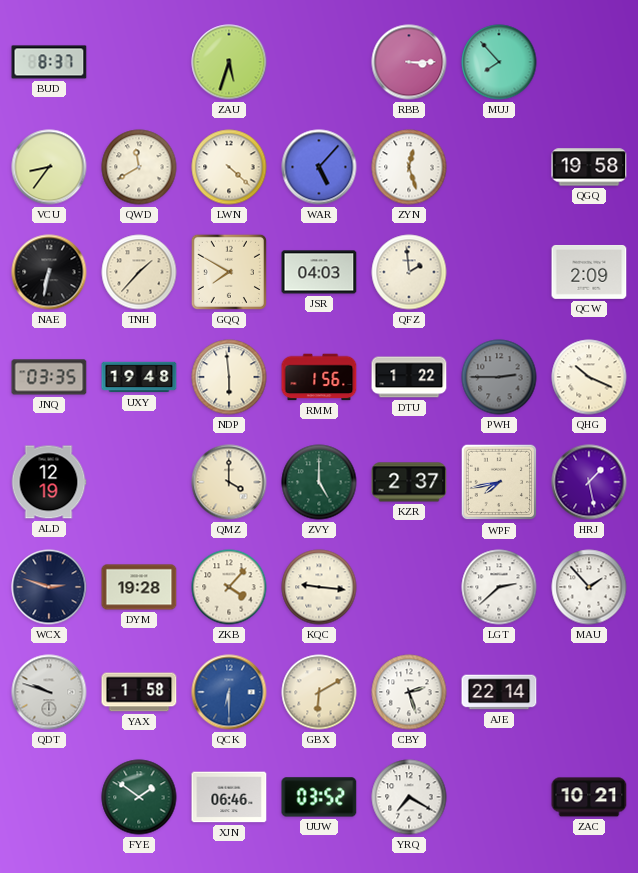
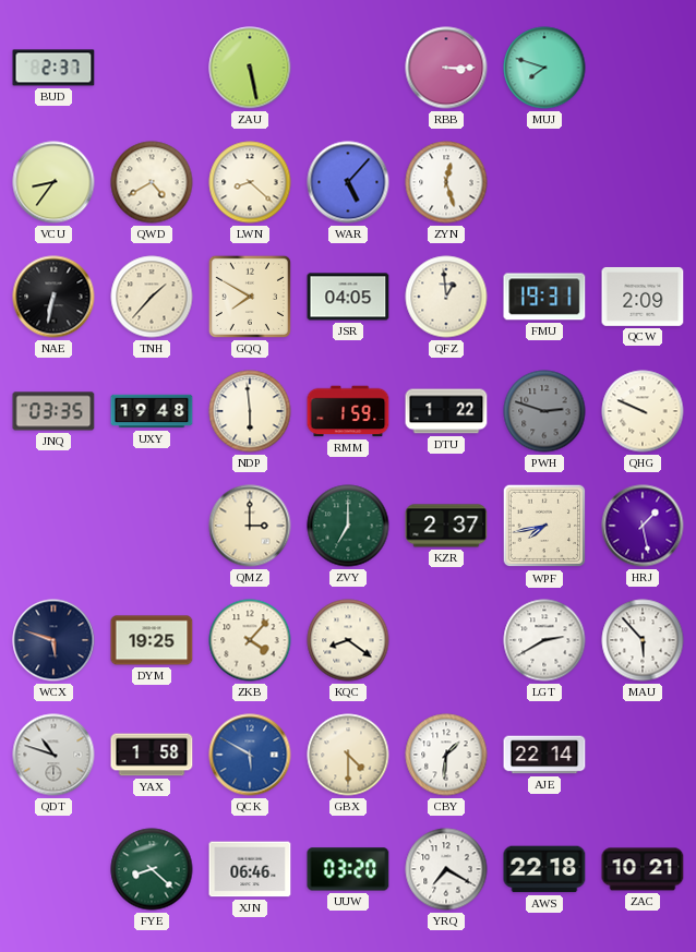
BUD: 8:37 -> 2:37 (53, 68)
ZAU: 5:33 -> 5:28 (250, 68)
MUJ: 7:53 -> 7:48 (544, 68)
QWD: 11:40 -> 4:40 (152, 182)
LWN: 4:22 -> 8:22 (250, 182)
QGQ: 19:58 -> none (589, 167)
JSR: 04:03 -> 04:05 (348, 297)
QFZ: 1:59 -> 12:59 (446, 297)
FMU: none -> 19:31 (544, 297)
RMM: 1:56 -> 1:59 (348, 411)
PWH: 2:45 -> 2:48 (544, 411)
QHG: 10:19 -> 9:49 (643, 411)
ALD: 12:19 -> none (49, 482)
QMZ: 4:00 -> 3:00 (250, 526)
ZVY: 5:00 -> 7:00 (348, 526)
WCX: 2:48 -> 5:48 (53, 640)
DYM: 19:28 -> 19:25 (152, 640)
KQC: 9:16 -> 8:21 (348, 640)
LGT: 2:38 -> 2:40 (544, 640)
MAU: 1:53 -> 5:53 (643, 640)
QDT: 9:48 -> 10:48 (53, 755)
QCK: 6:30 -> 5:50 (250, 755)
GBX: 6:10 -> 4:30 (348, 755)
CBY: 2:27 -> 1:31 (446, 755)
FYE: 1:51 -> 8:22 (152, 869)
UUW: 03:52 -> 03:20 (348, 869)
AWS: none -> 22:18 (544, 869)
